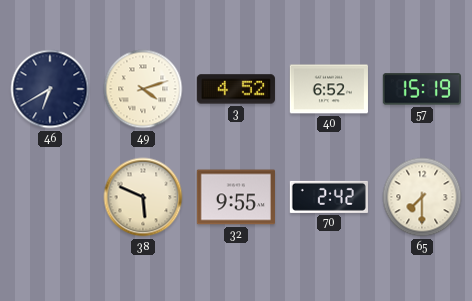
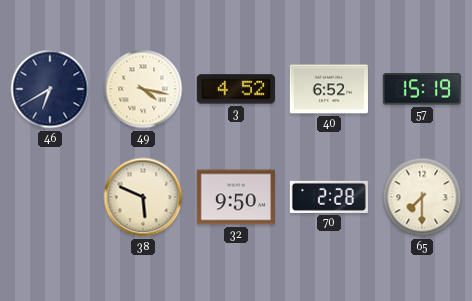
49: 4:12 -> 4:17 (143, 89)
32: 9:55 -> 9:50 (236, 197)
70: 2:42 -> 2:28 (329, 197)
